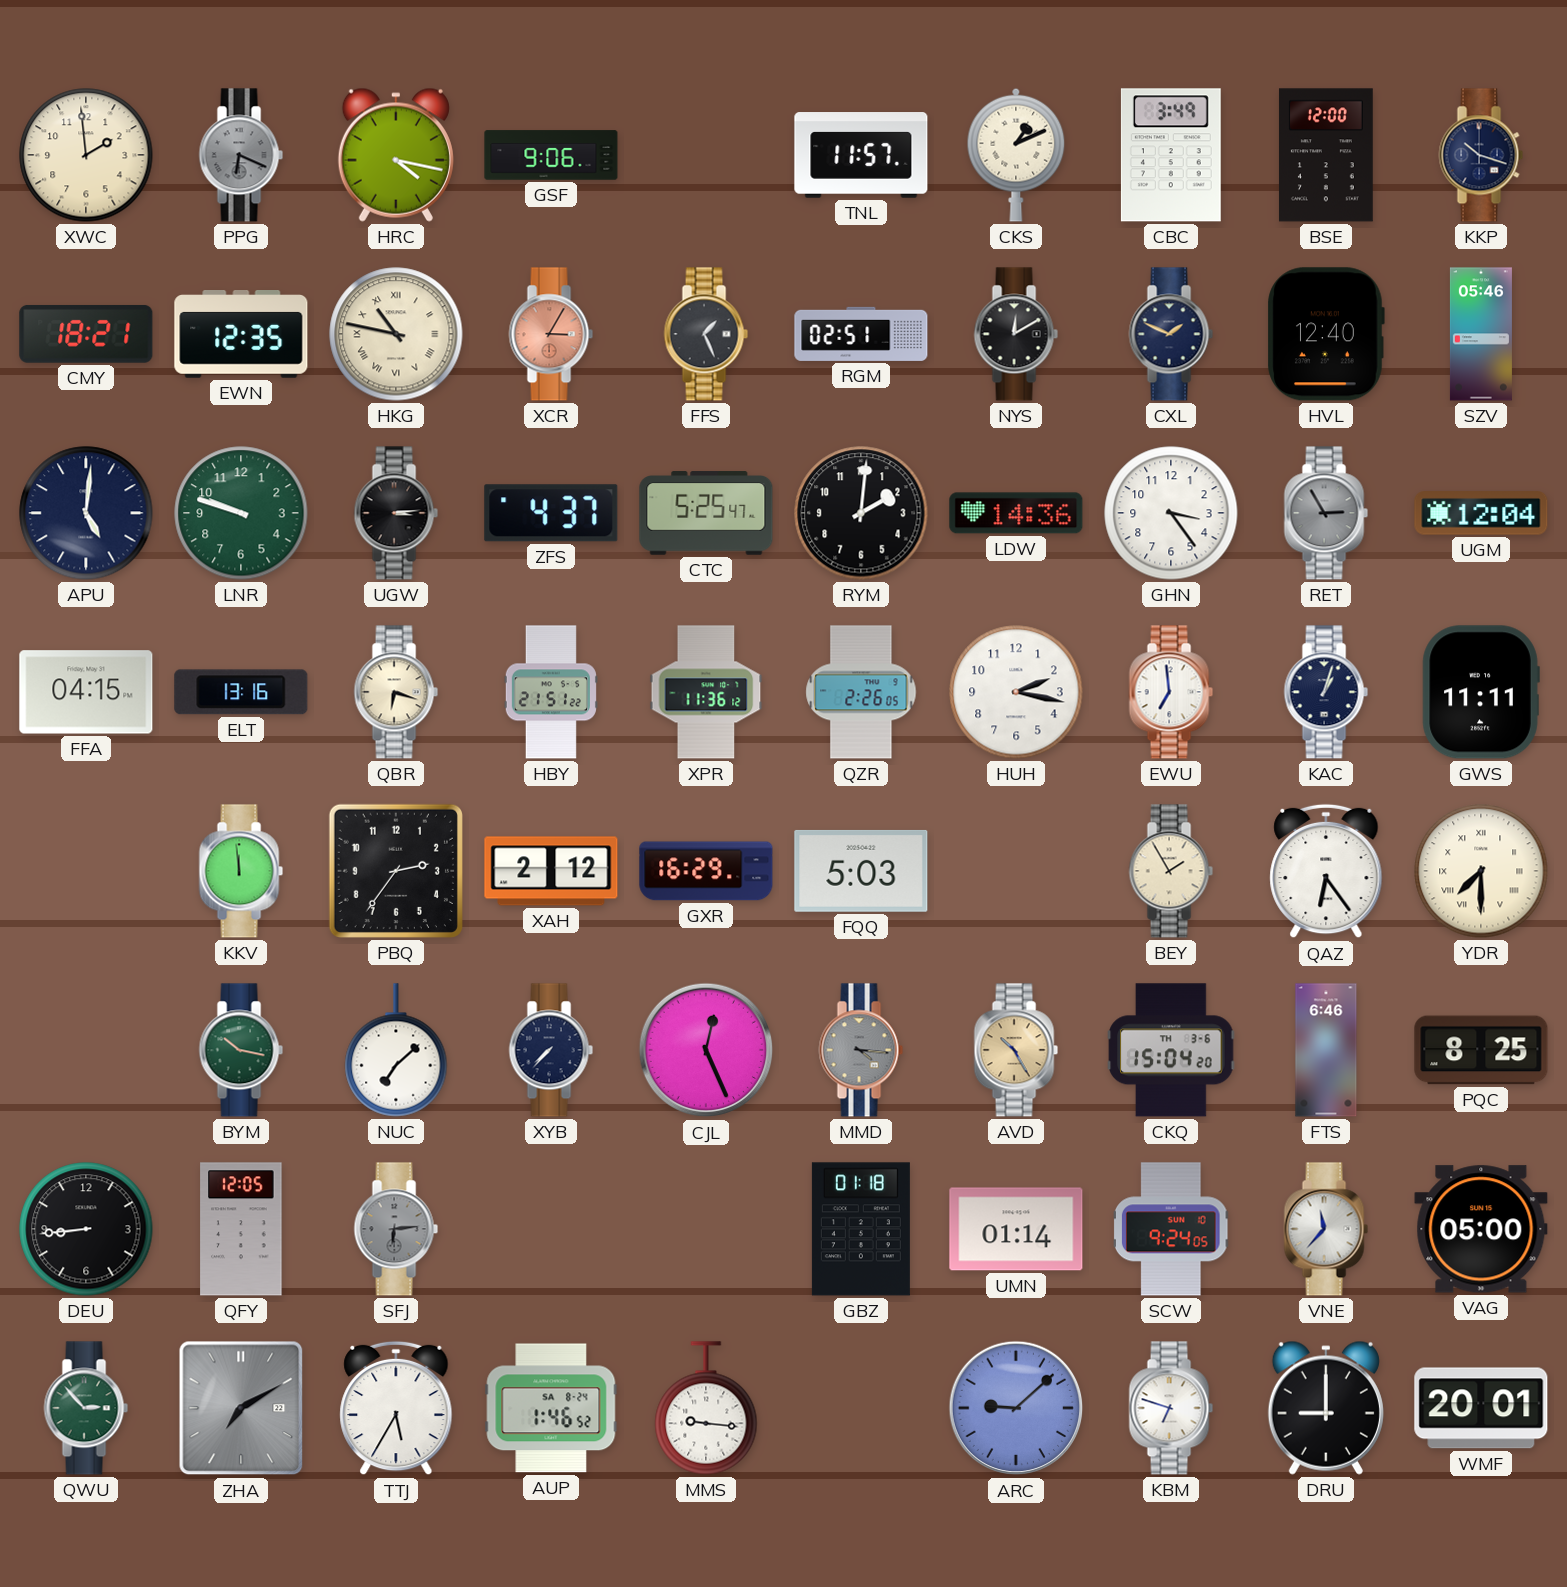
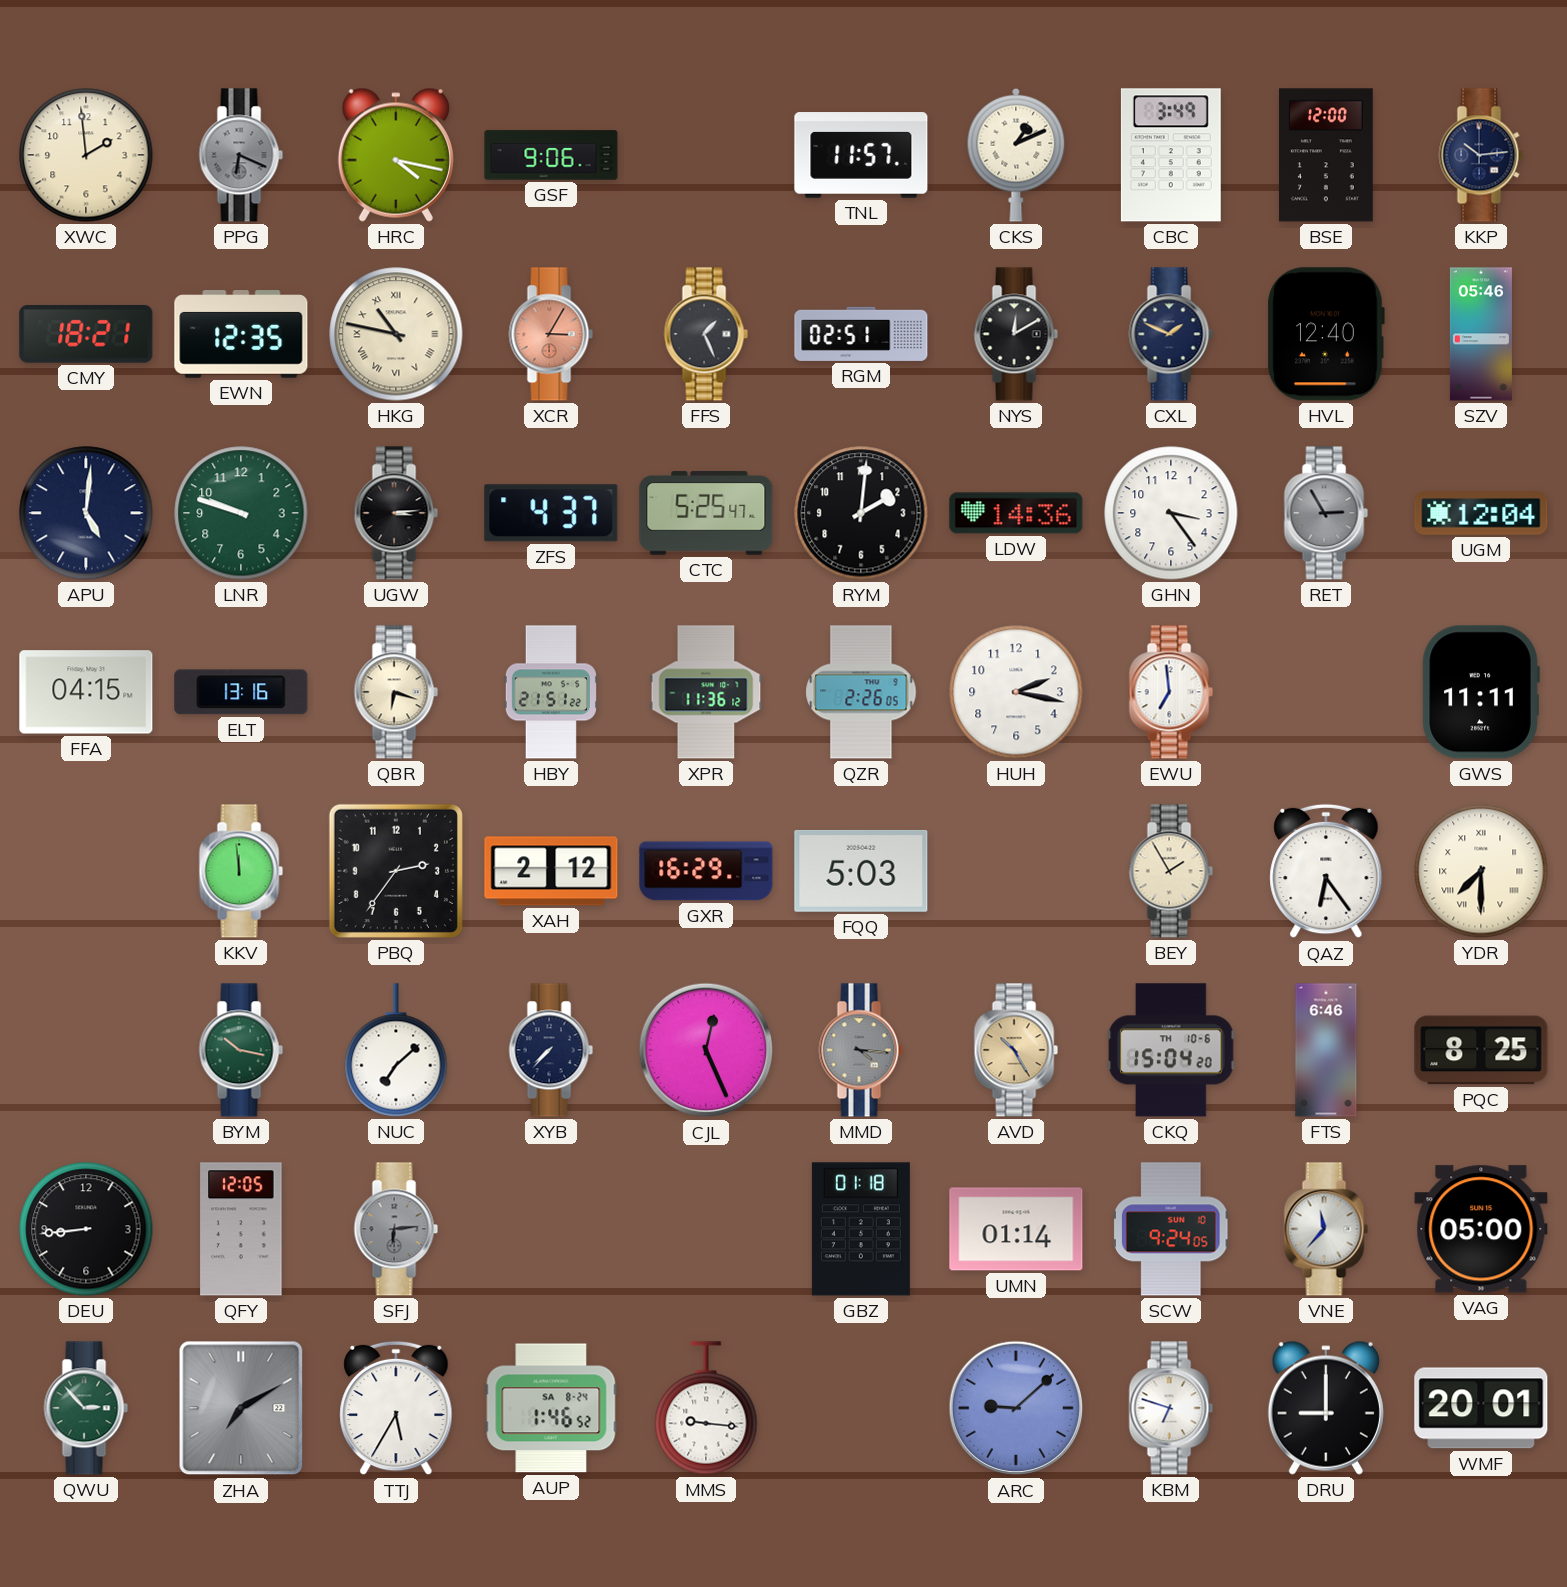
KKP: 10:18 -> 10:14 (1481, 155)
KAC: 1:03 -> none (1326, 692)
CKQ date: TH 3-6 -> TH 10-6 (1171, 1050)
